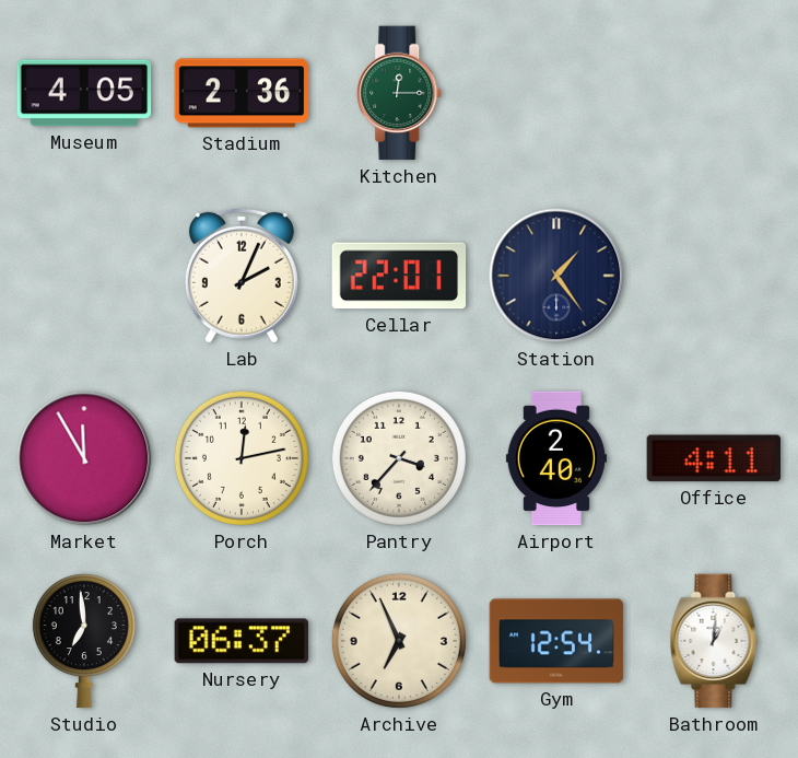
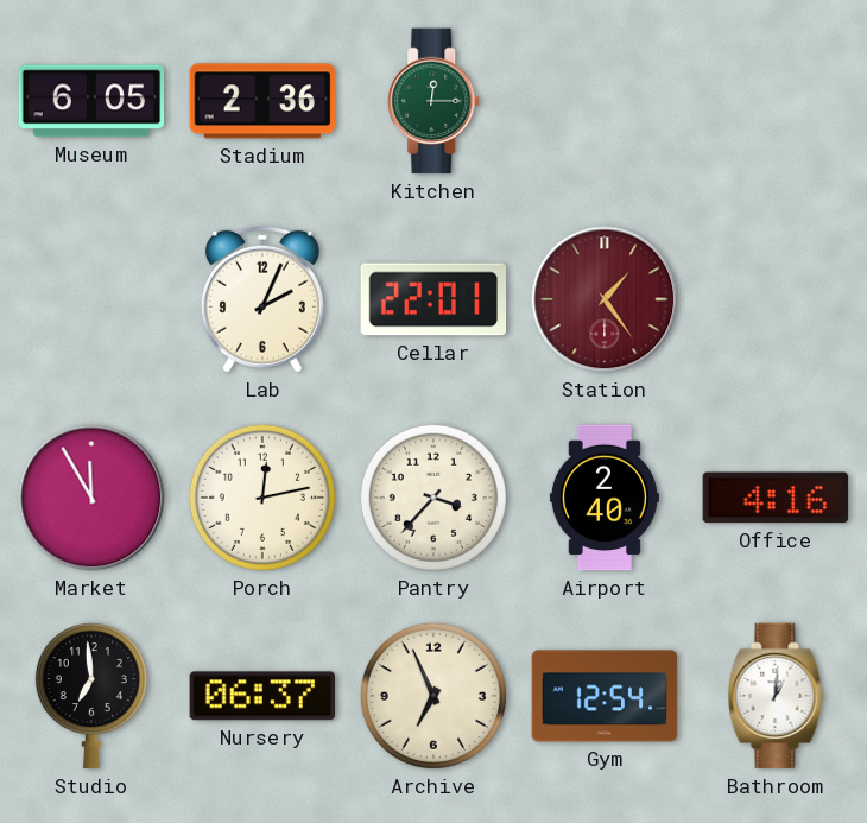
Museum: 4:05 -> 6:05 (91, 101)
Station dial: navy -> burgundy (605, 299)
Office: 4:11 -> 4:16 (776, 498)
